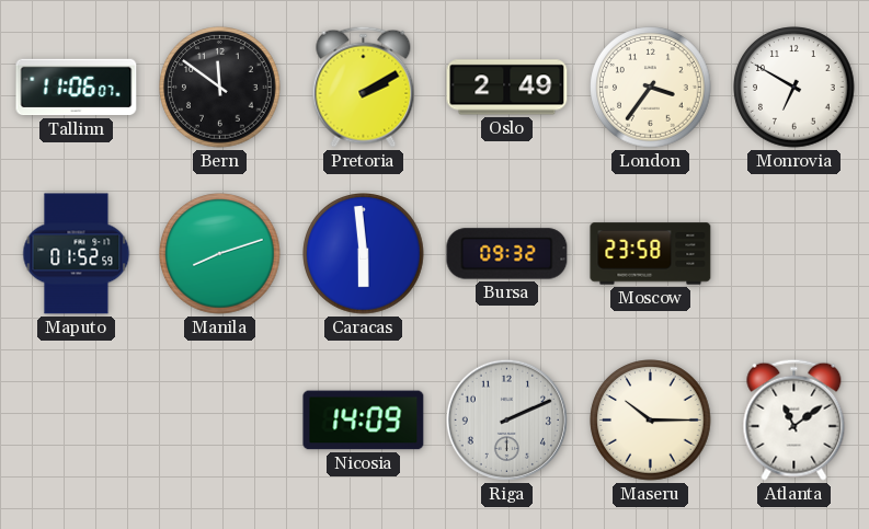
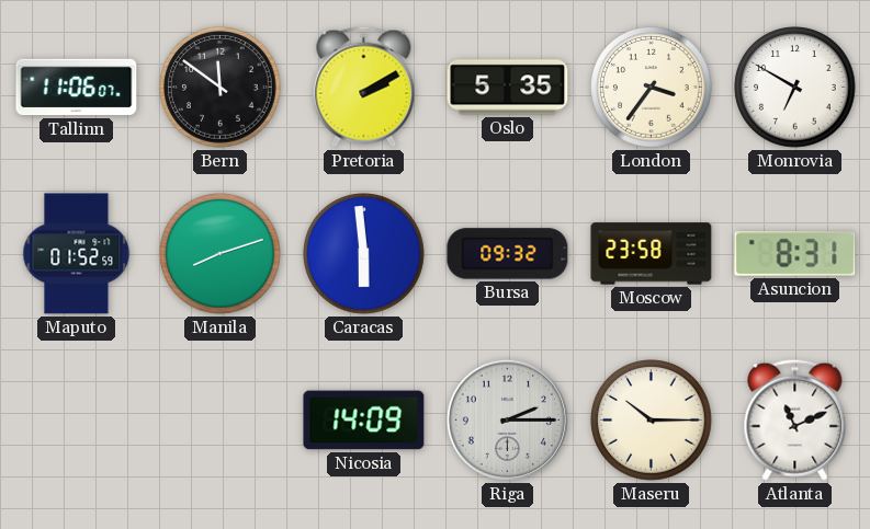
Oslo: 2:49 -> 5:35 (508, 88)
Asuncion: none -> 8:31 (795, 254)
Riga: 2:11 -> 2:15 (507, 419)
Atlanta: 11:09 -> 11:11 (795, 419)
